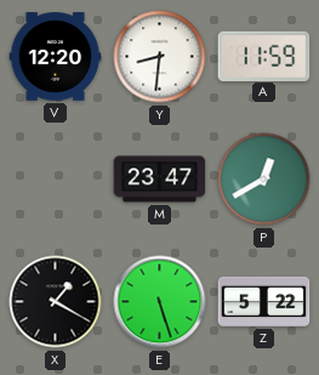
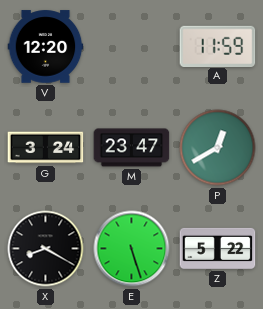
Y: 8:31 -> none (160, 57)
G: none -> 3:24 (46, 148)
X: 1:20 -> 8:20 (46, 249)
